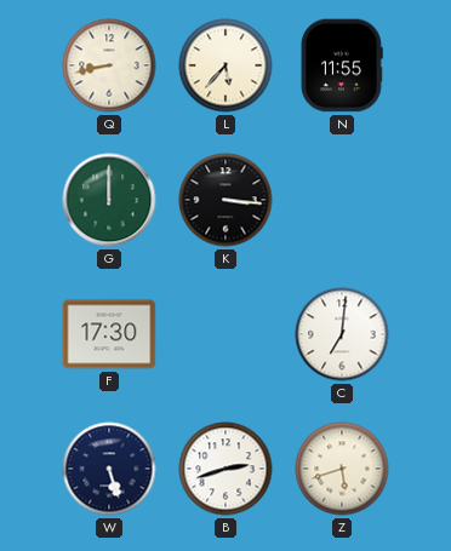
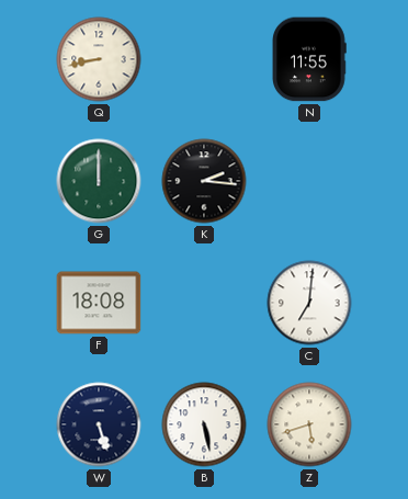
L: 5:37 -> none (225, 65)
K: 3:16 -> 2:16 (204, 181)
F: 17:30 -> 18:08 (99, 303)
B: 2:42 -> 5:28 (204, 424)
